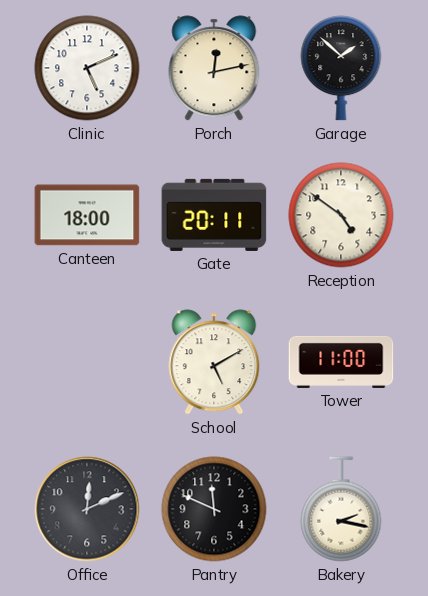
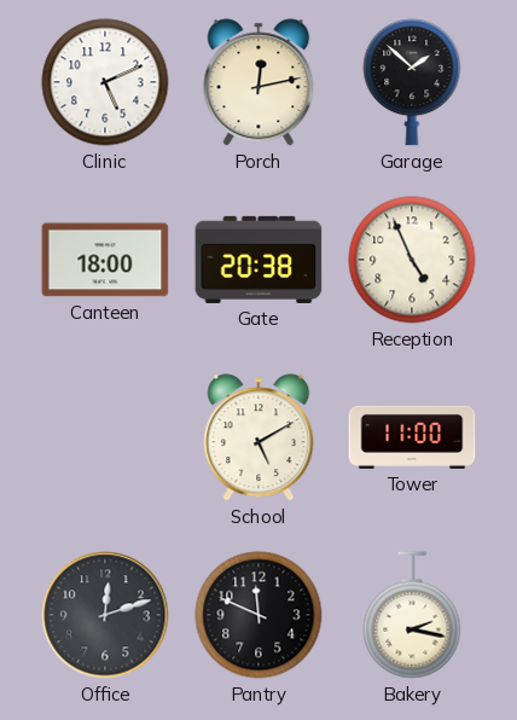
Gate: 20:11 -> 20:38 (258, 260)
Reception: 4:51 -> 4:56 (412, 260)
Office: 12:11 -> 12:12 (105, 615)
